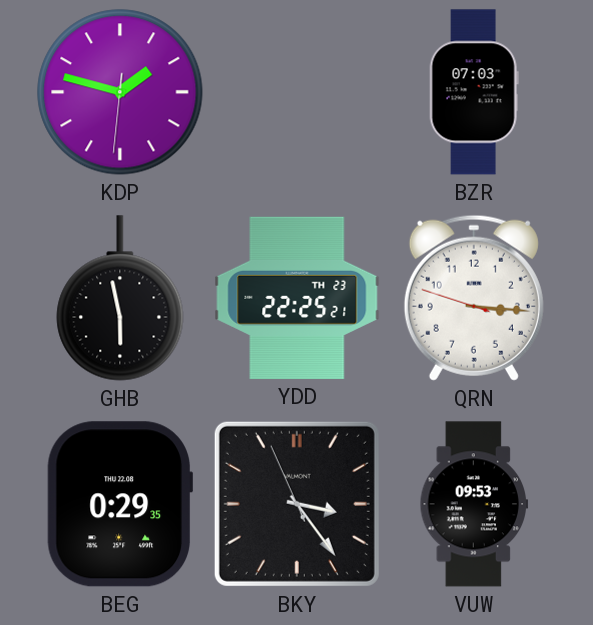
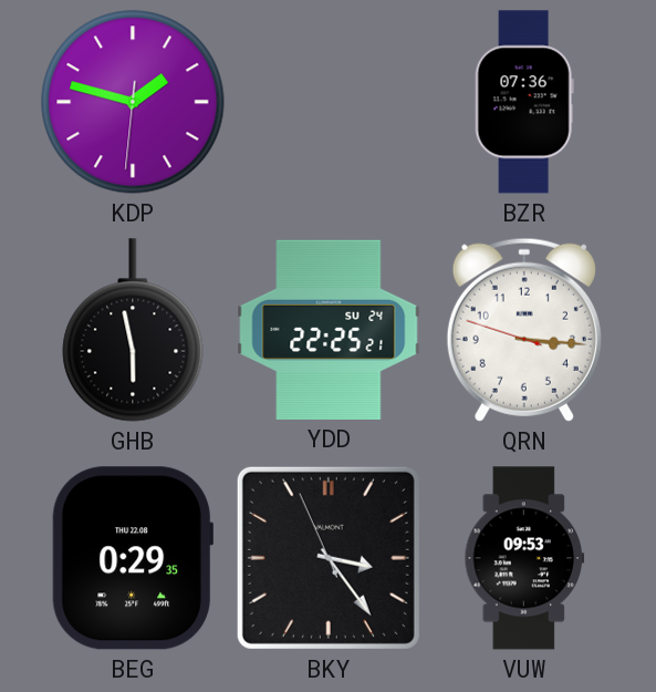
BZR: 07:03 -> 07:36 (524, 102)
YDD date: TH 23 -> SU 24 (329, 330)
